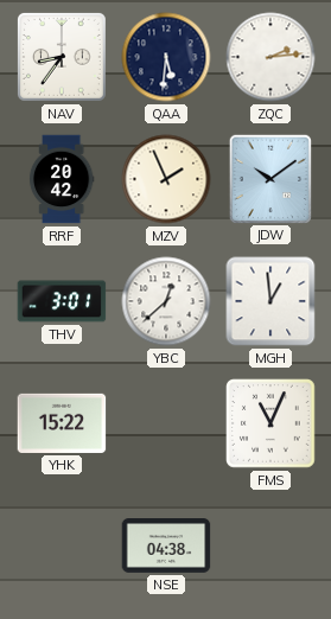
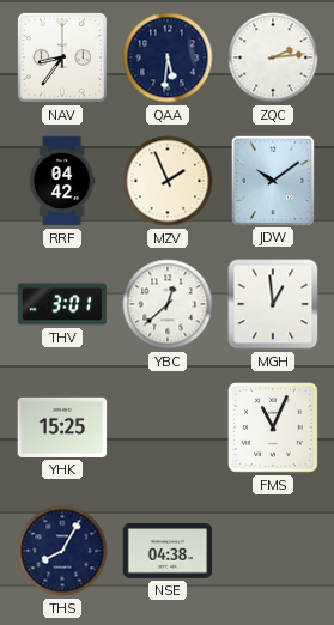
RRF: 20:42 -> 04:42 (62, 181)
YHK: 15:22 -> 15:25 (62, 427)
THS: none -> 8:05 (62, 551)
